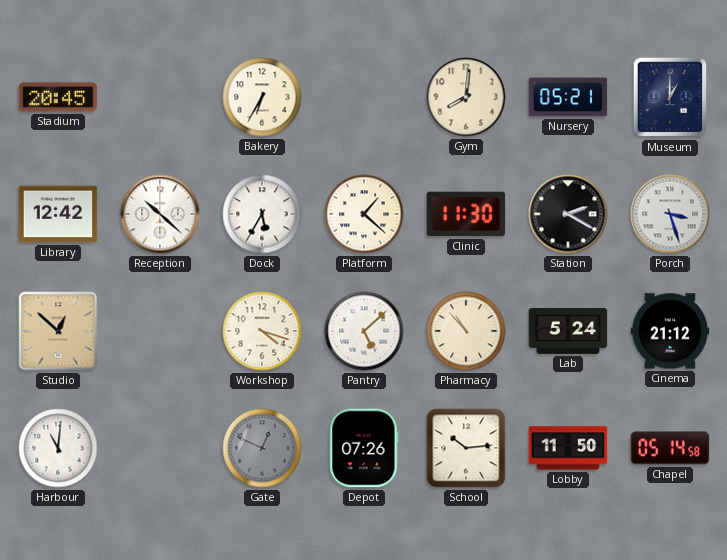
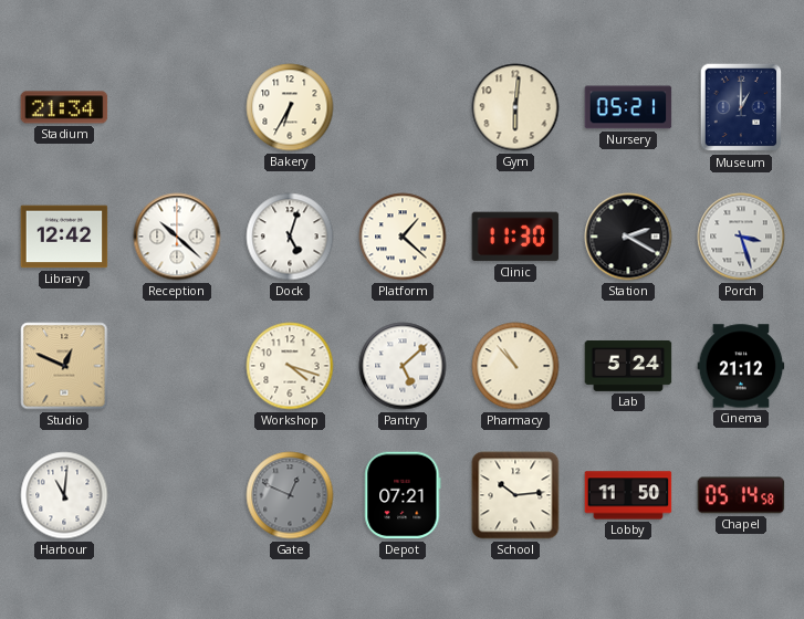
Stadium: 20:45 -> 21:34 (64, 107)
Gym: 8:01 -> 6:01 (515, 107)
Dock: 5:35 -> 5:03 (290, 237)
Studio: 12:52 -> 12:49 (64, 366)
Depot: 07:26 -> 07:21 (403, 495)
